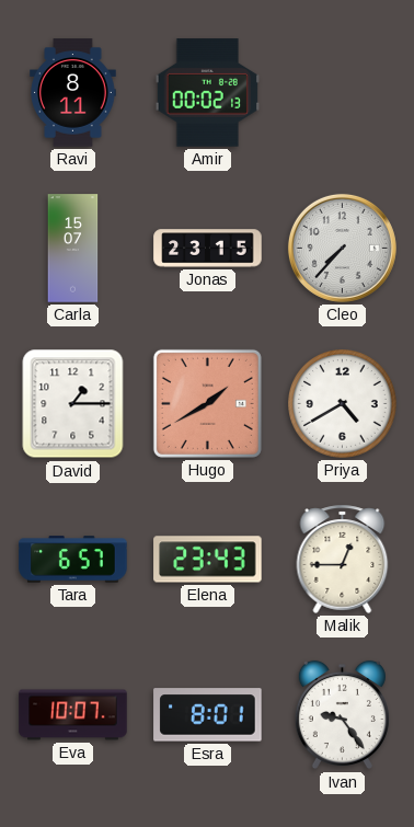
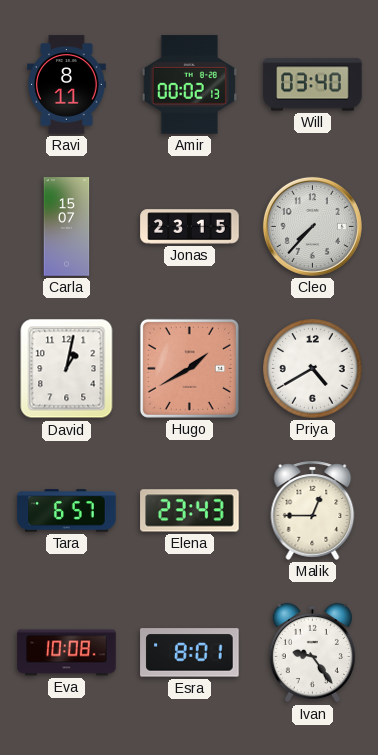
Will: none -> 03:40 (313, 85)
David: 1:15 -> 1:02 (67, 369)
Eva: 10:07 -> 10:08 (67, 653)
